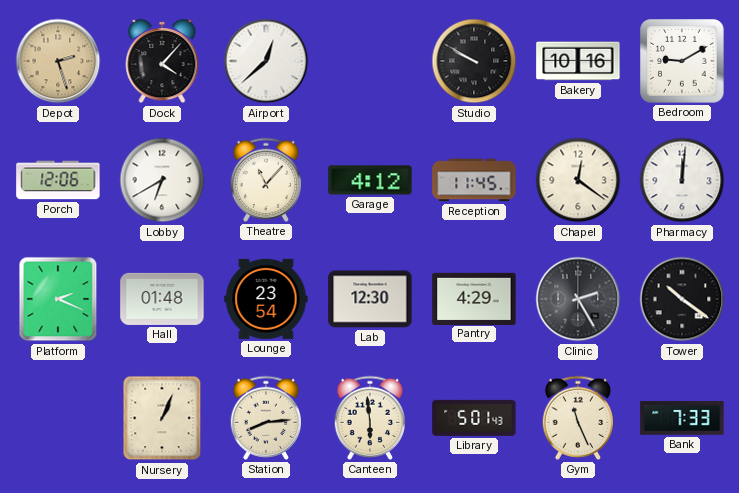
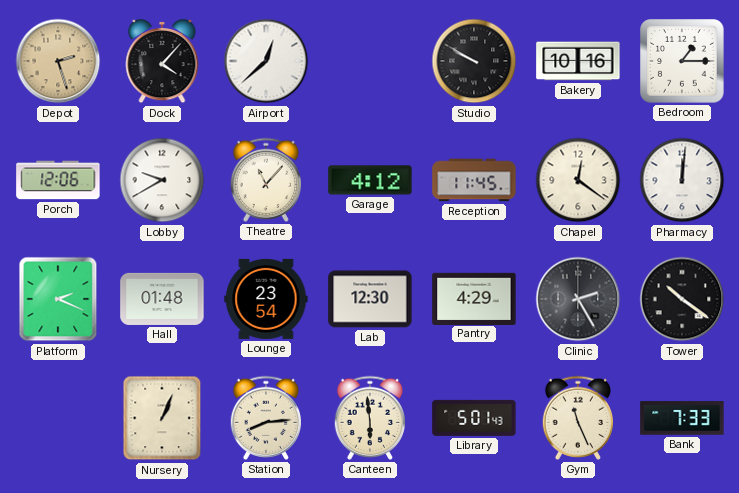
Bedroom: 9:10 -> 1:15 (682, 61)
Lobby: 6:40 -> 9:40 (162, 180)
